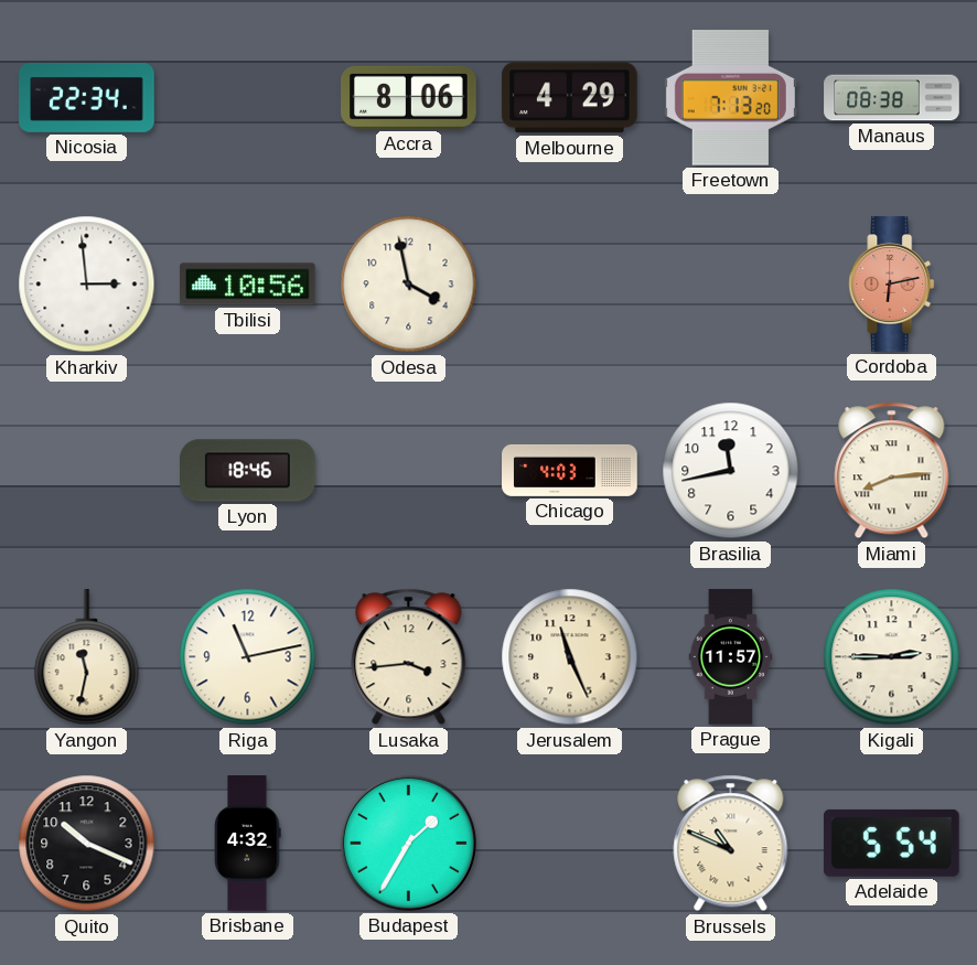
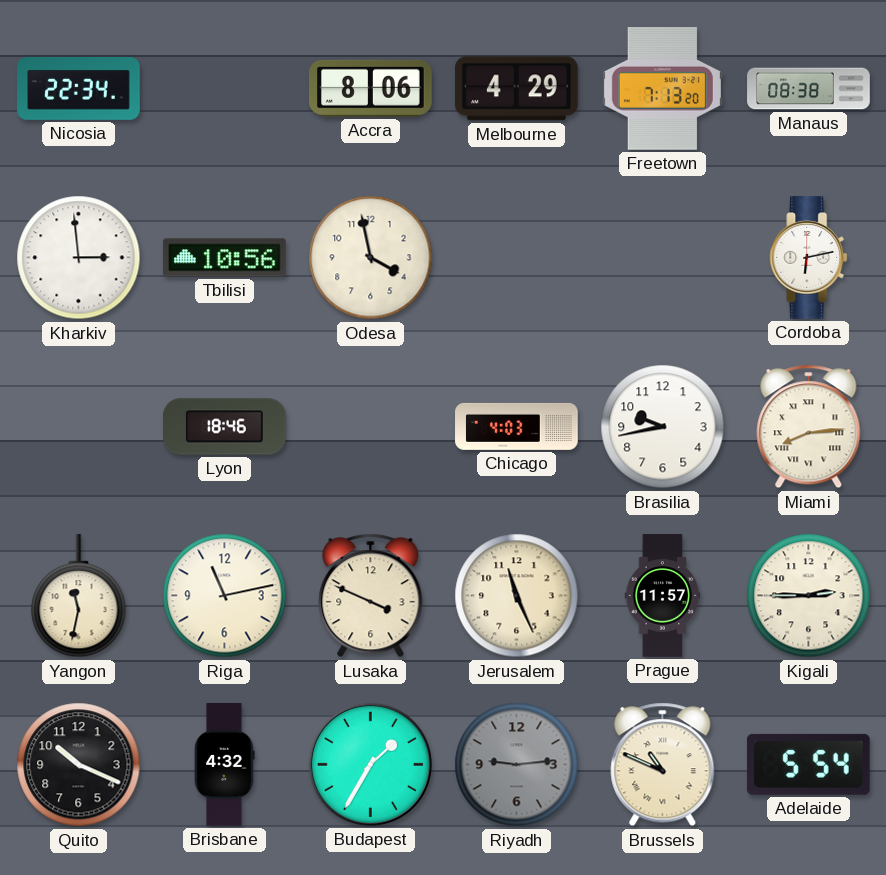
Cordoba dial: salmon -> white (809, 258)
Brasilia: 11:43 -> 9:43 (663, 427)
Lusaka: 3:44 -> 3:49 (371, 596)
Riyadh: none -> 9:14 (517, 765)
